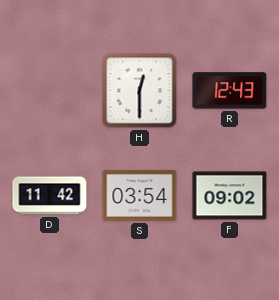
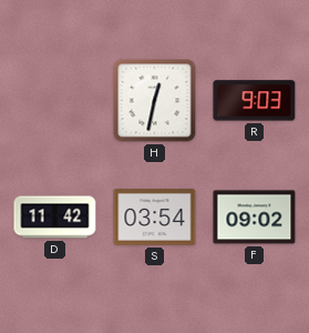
H: 12:30 -> 12:32 (155, 101)
R: 12:43 -> 9:03 (255, 101)
